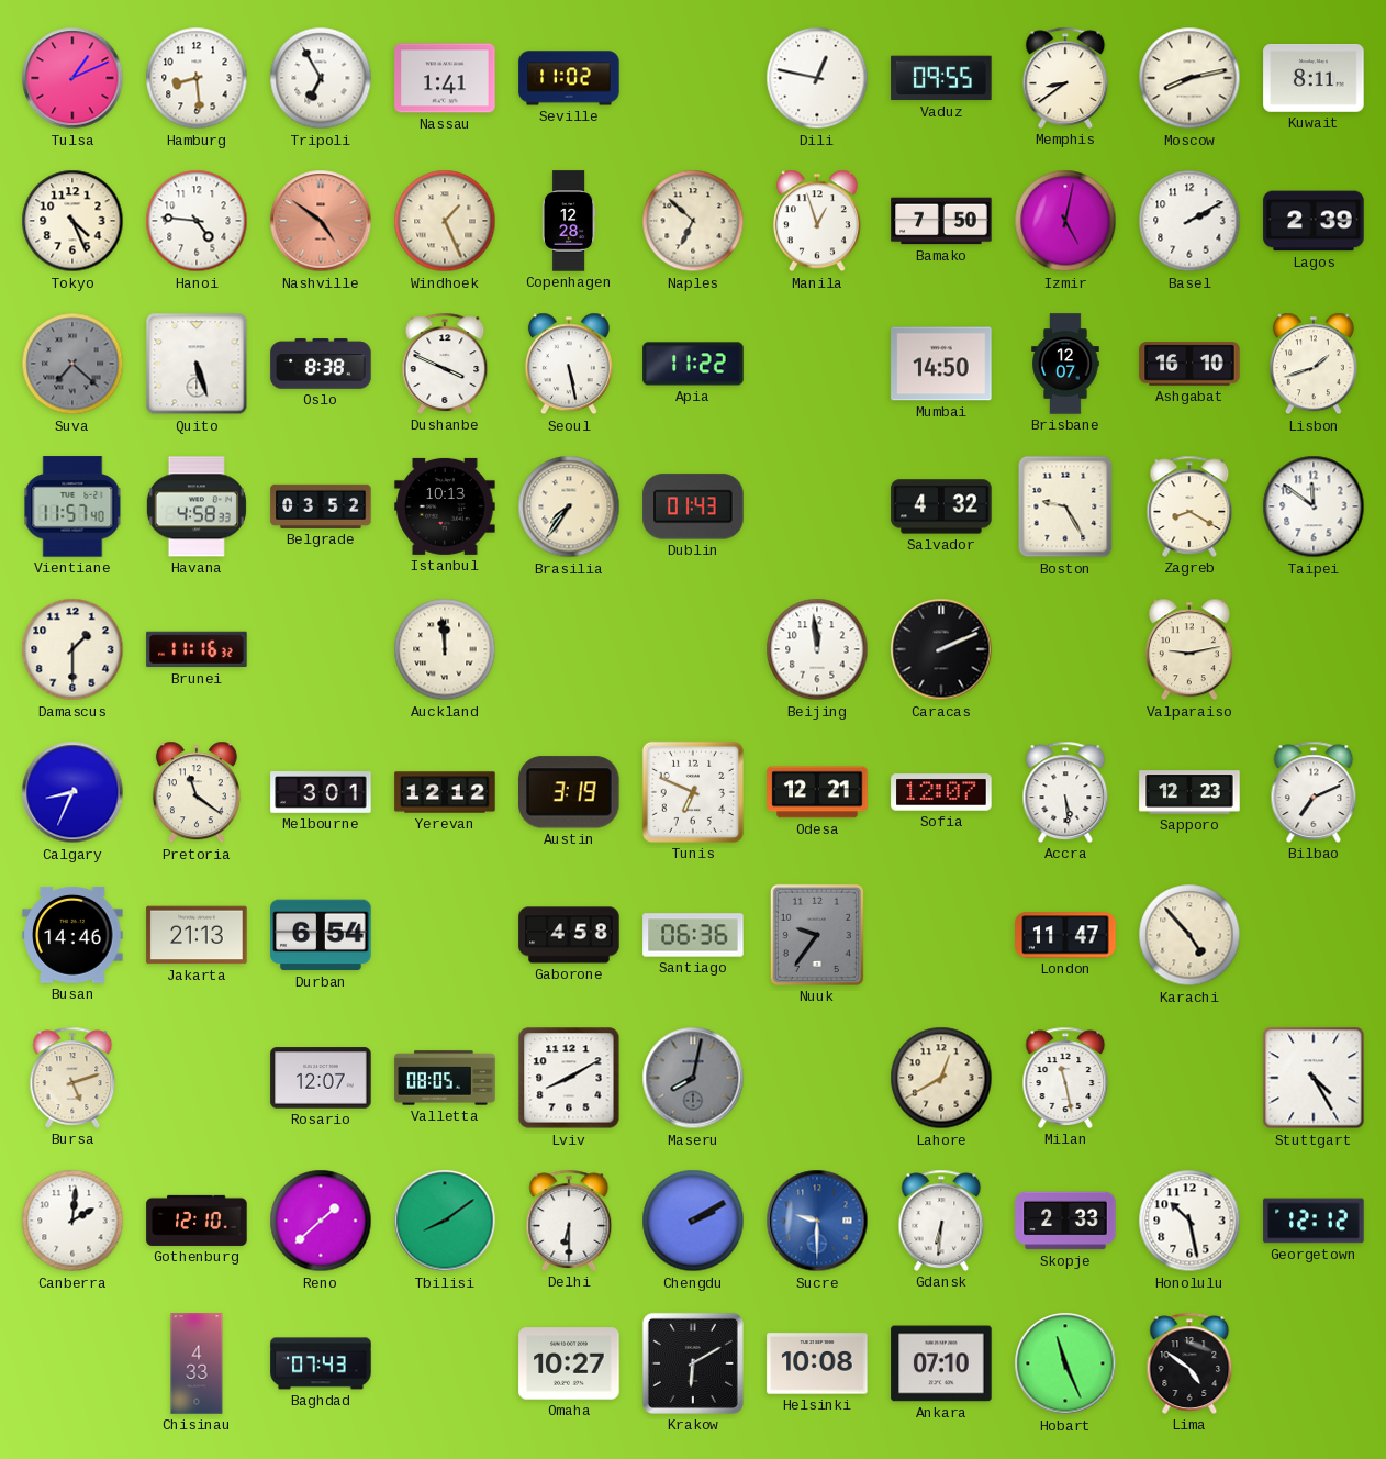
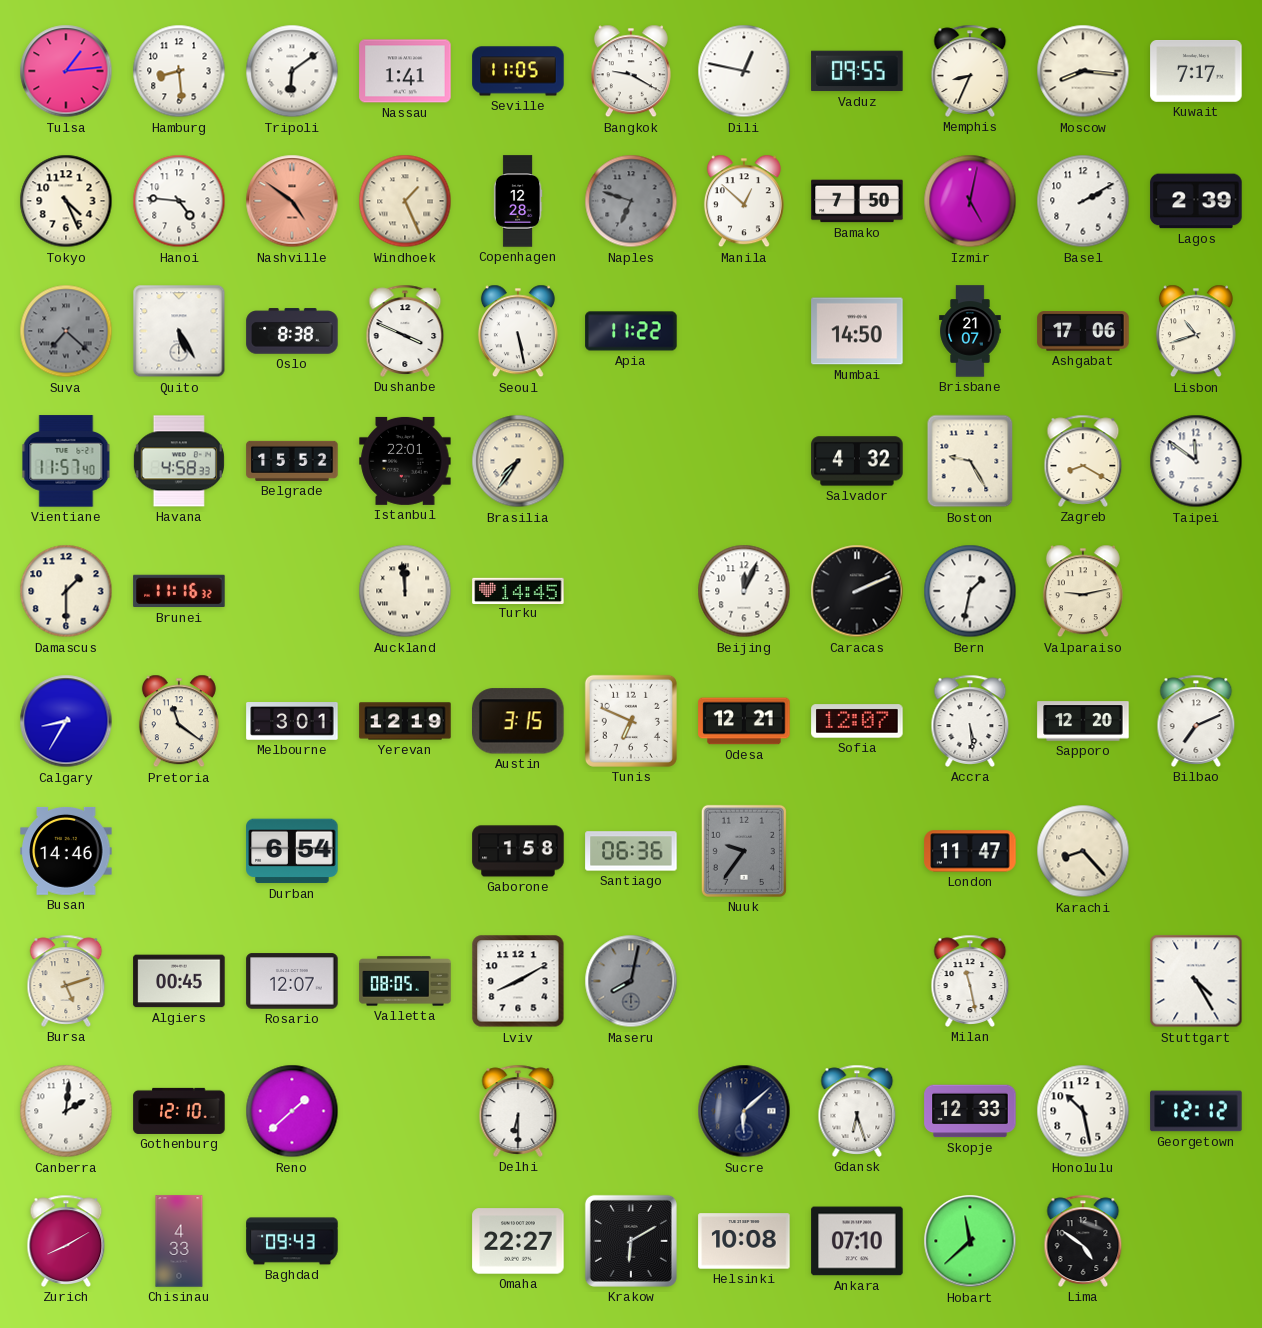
Tulsa: 1:11 -> 1:14 (66, 71)
Tripoli: 6:55 -> 6:09 (292, 71)
Seville: 11:02 -> 11:05 (518, 71)
Bangkok: none -> 9:20 (631, 71)
Memphis: 8:39 -> 8:34 (970, 71)
Moscow: 8:13 -> 8:16 (1083, 71)
Kuwait: 8:11 -> 7:17 (1196, 72)
Naples: 6:52 -> 6:48 (631, 201)
Naples dial: cream -> grey (631, 201)
Manila: 12:57 -> 12:52 (744, 201)
Quito: 5:27 -> 5:25 (179, 331)
Brisbane: 12:07 -> 21:07 (970, 331)
Ashgabat: 16:10 -> 17:06 (1083, 331)
Lisbon: 1:42 -> 10:42 (1196, 331)
Belgrade: 03:52 -> 15:52 (292, 461)
Istanbul: 10:13 -> 22:01 (405, 461)
Dublin: 01:43 -> none (693, 506)
Turku: none -> 14:45 (518, 590)
Beijing: 11:59 -> 12:04 (744, 591)
Bern: none -> 1:32 (970, 591)
Calgary: 8:34 -> 8:35 (66, 721)
Yerevan: 12:12 -> 12:19 (405, 721)
Austin: 3:19 -> 3:15 (519, 721)
Sapporo: 12:23 -> 12:20 (1083, 721)
Jakarta: 21:13 -> none (197, 935)
Gaborone: 4:58 -> 1:58 (518, 851)
Karachi: 4:53 -> 8:23 (1083, 851)
Algiers: none -> 00:45 (179, 981)
Lahore: 12:40 -> none (941, 1078)
Tbilisi: 8:09 -> none (445, 1221)
Chengdu: 2:10 -> none (693, 1221)
Sucre: 9:30 -> 6:08 (744, 1111)
Sucre dial: blue -> navy (744, 1111)
Gdansk: 6:31 -> 6:27 (857, 1111)
Skopje: 2:33 -> 12:33 (970, 1111)
Zurich: none -> 8:10 (66, 1241)
Baghdad: 07:43 -> 09:43 (292, 1241)
Omaha: 10:27 -> 22:27 (518, 1241)
Hobart: 11:26 -> 11:38 (970, 1241)
